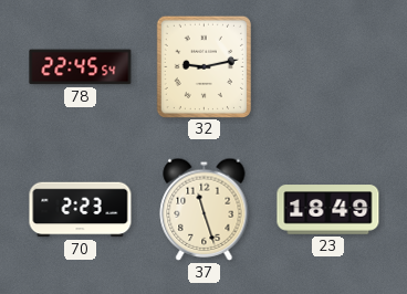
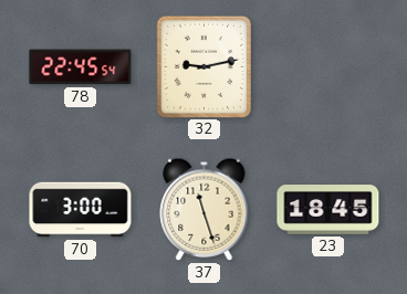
70: 2:23 -> 3:00 (81, 210)
23: 18:49 -> 18:45 (328, 210)
